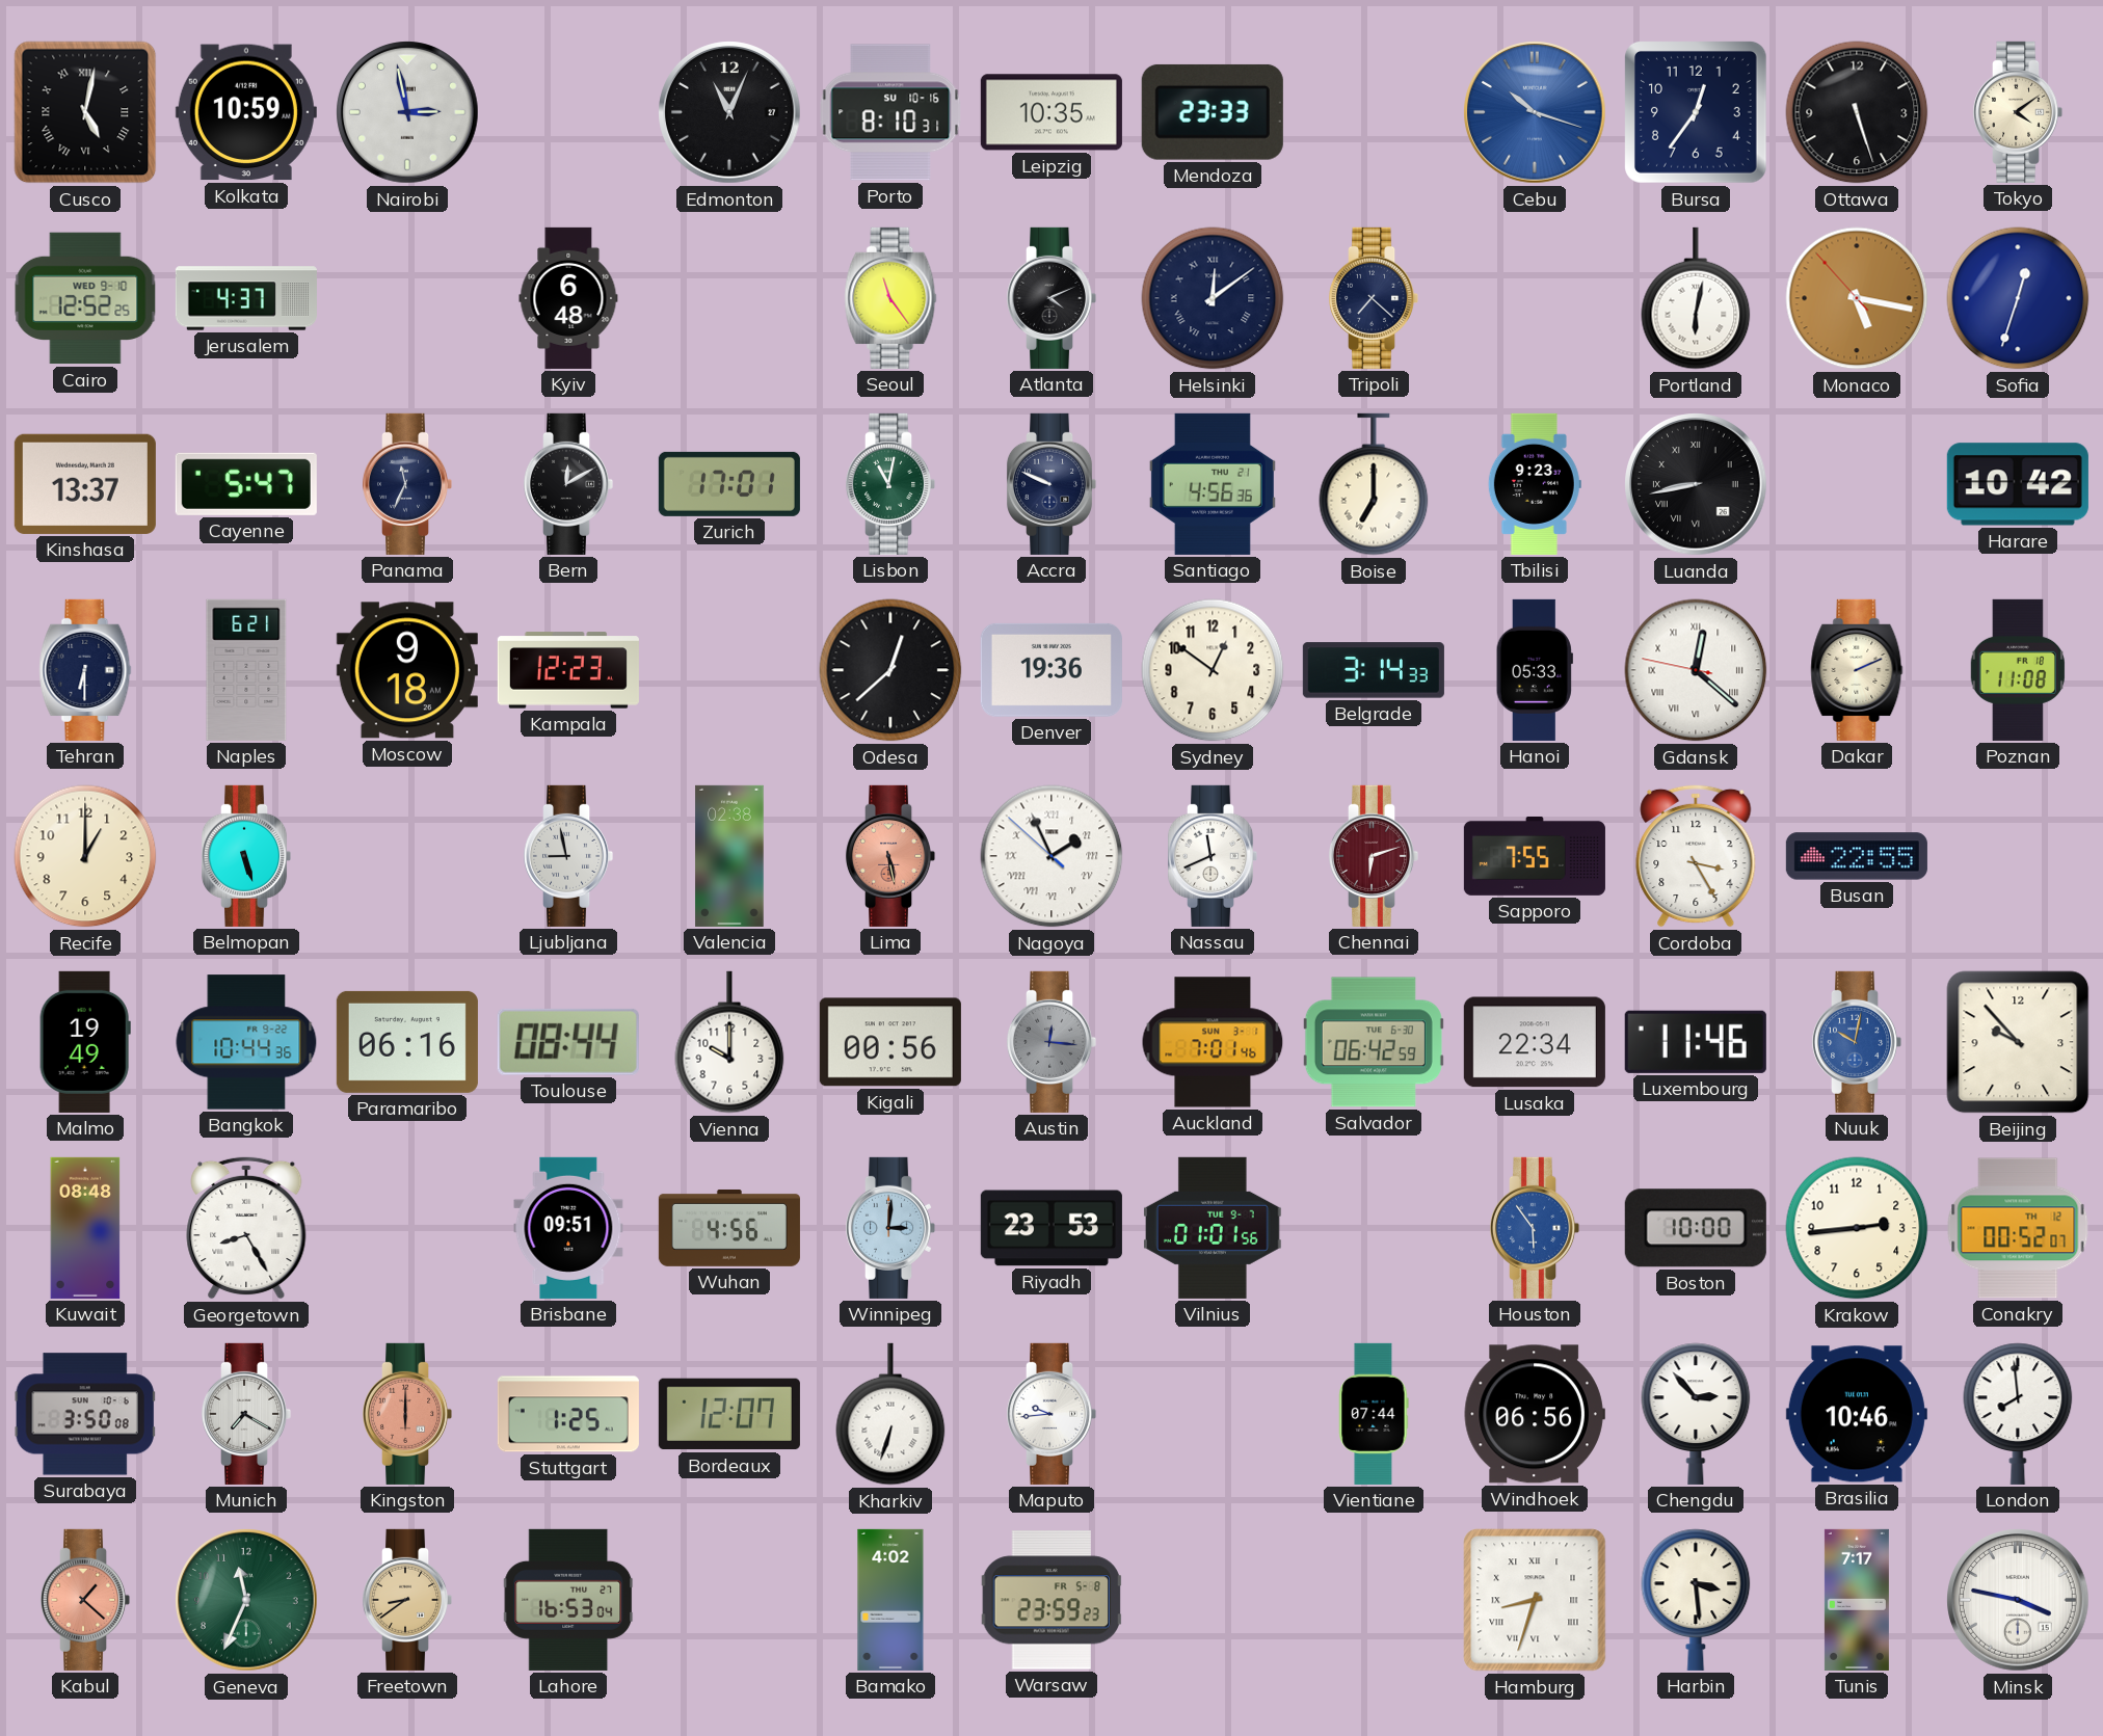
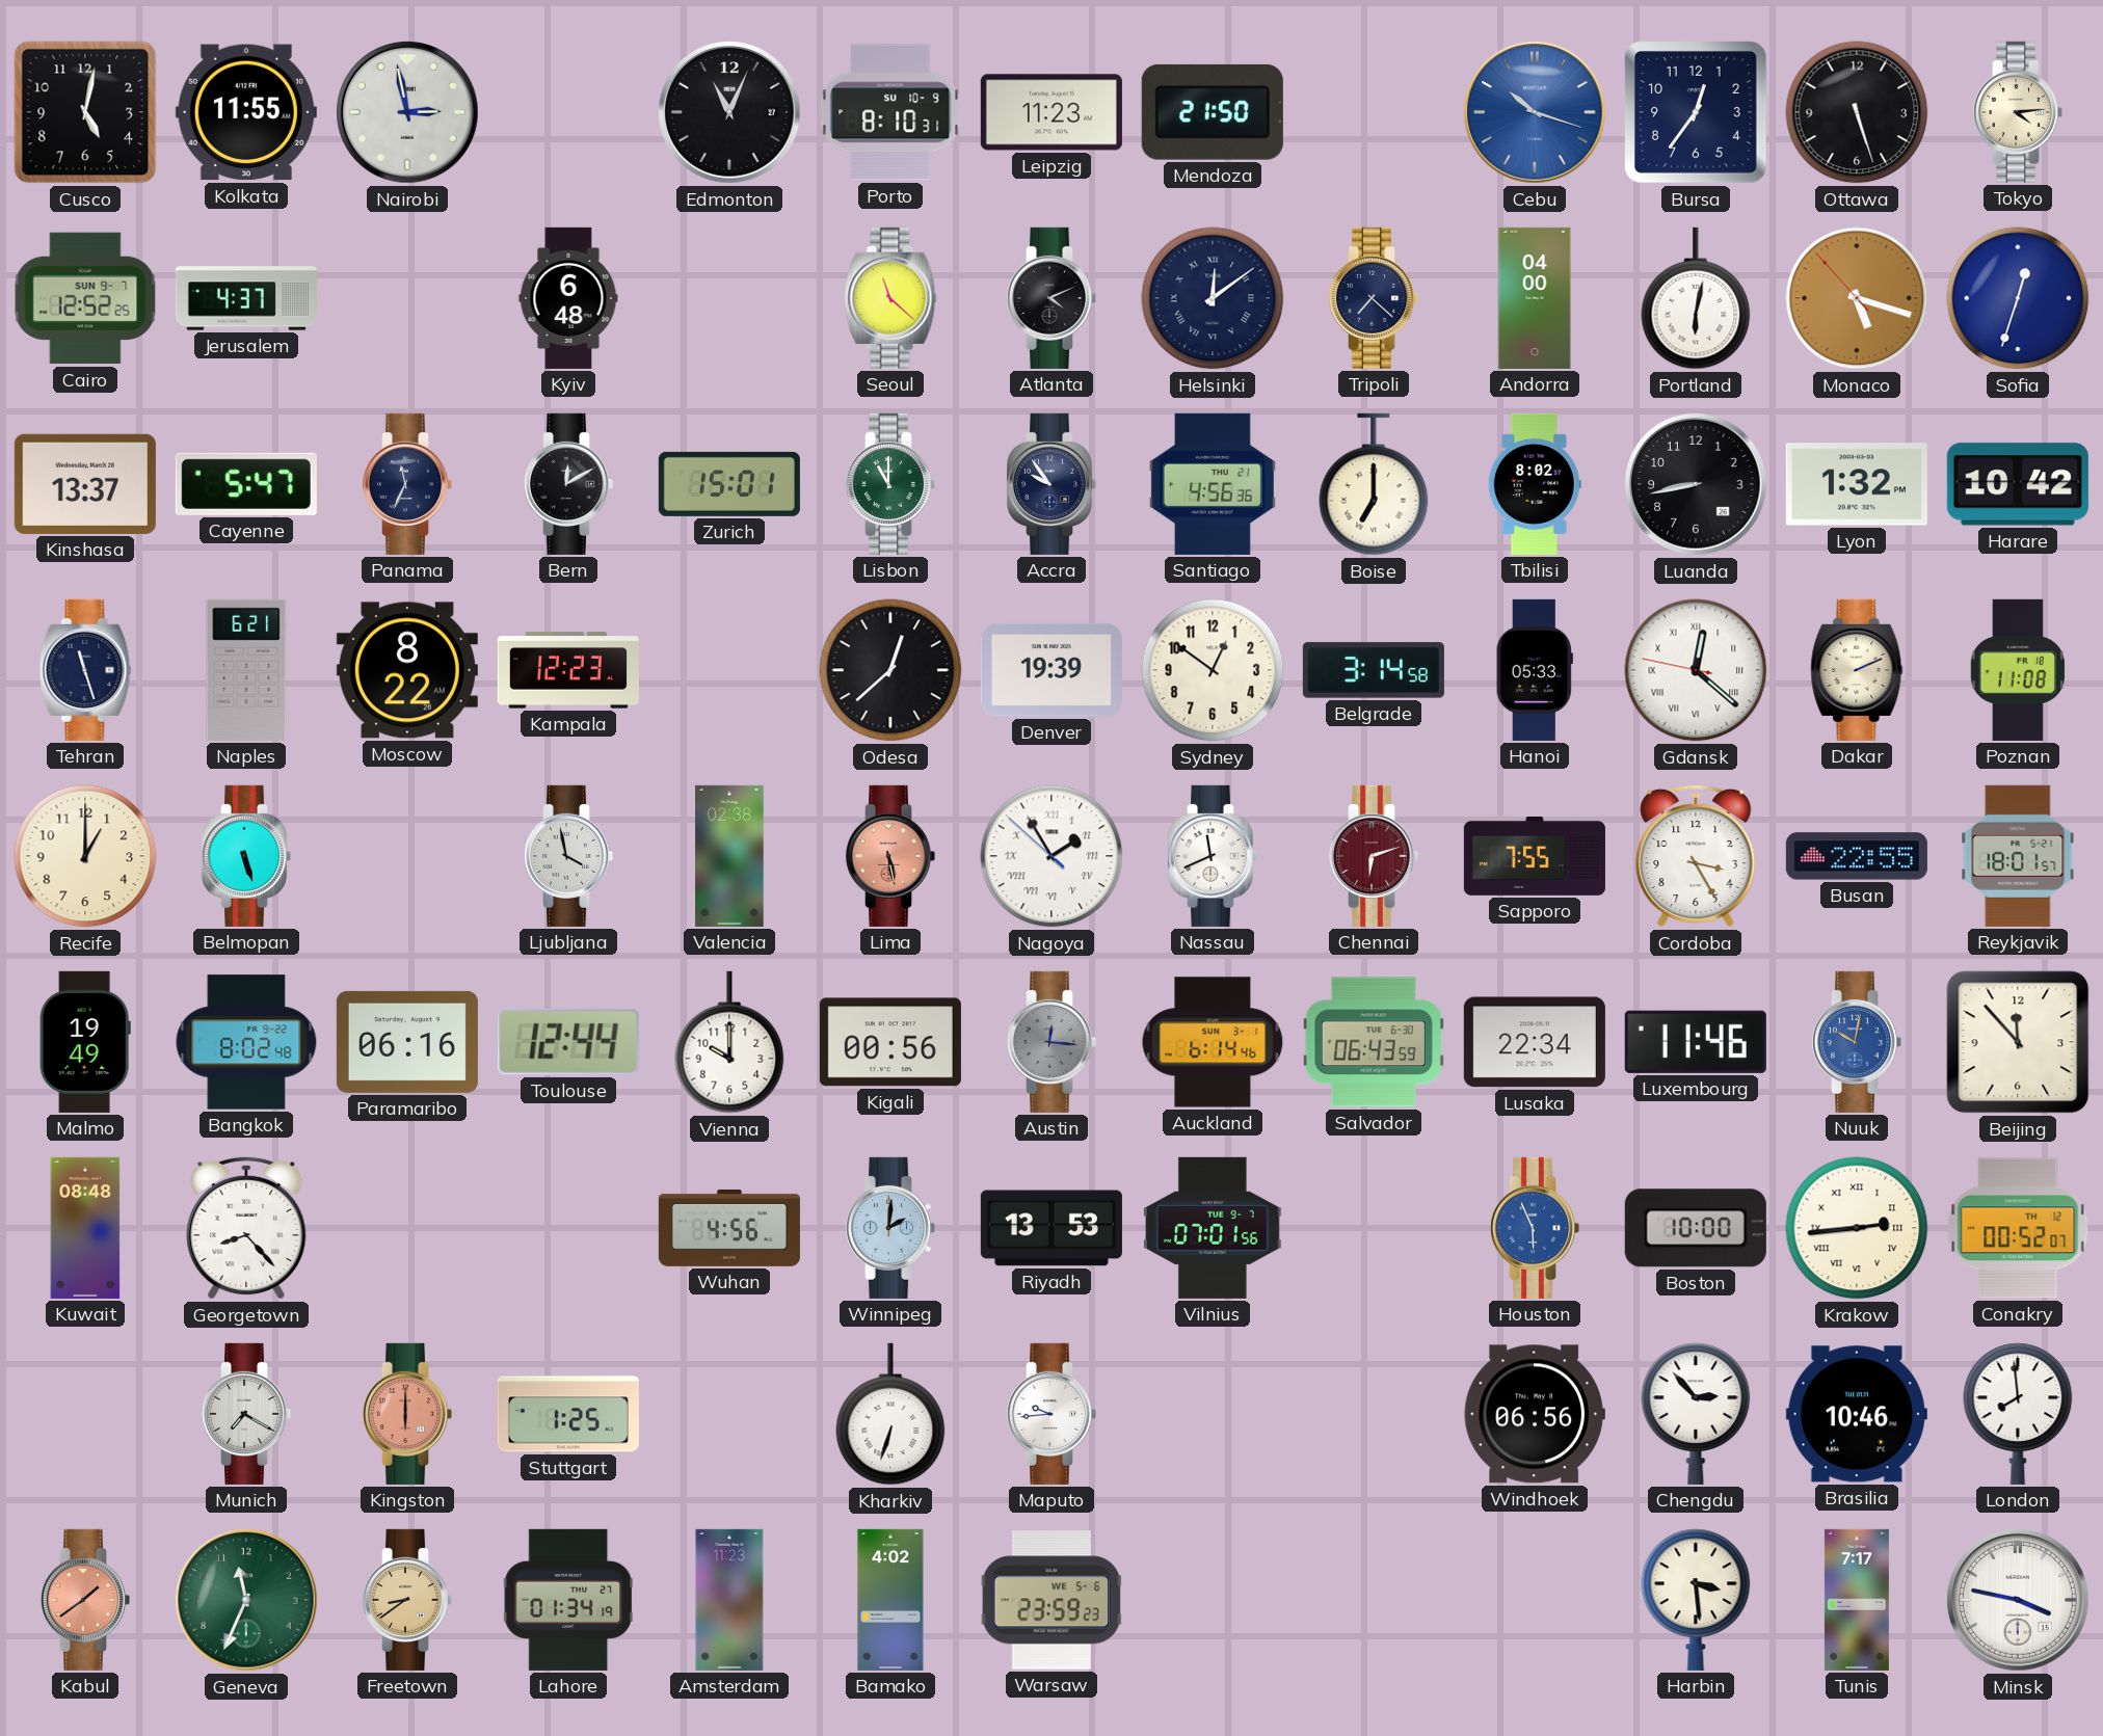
Cusco numerals: Roman -> Arabic (85, 112)
Kolkata: 10:59 -> 11:55 (246, 112)
Porto date: SU 10-16 -> SU 10-9 (890, 112)
Leipzig: 10:35 -> 11:23 (1051, 112)
Mendoza: 23:33 -> 21:50 (1213, 112)
Tokyo: 4:09 -> 4:14 (2018, 112)
Cairo date: WED 9-10 -> SUN 9-7 (85, 298)
Seoul: 11:24 -> 11:22 (890, 298)
Andorra: none -> 04:00 (1535, 298)
Monaco: 5:16 -> 5:17 (1857, 298)
Zurich: 17:01 -> 15:01 (729, 484)
Lisbon: 11:02 -> 11:00 (890, 484)
Accra: 9:49 -> 9:54 (1051, 484)
Tbilisi: 9:23 -> 8:02 (1535, 484)
Luanda numerals: Roman -> Arabic (1696, 484)
Lyon: none -> 1:32 (1857, 484)
Tehran: 6:30 -> 11:27 (85, 670)
Moscow: 9:18 -> 8:22 (407, 670)
Denver: 19:36 -> 19:39 (1051, 670)
Belgrade: 3:14:33 -> 3:14:58 (1374, 670)
Ljubljana: 8:58 -> 3:58 (568, 856)
Nagoya: 1:55 -> 1:54 (1051, 856)
Reykjavik: none -> 18:01 (2018, 856)
Bangkok: 10:44 -> 8:02 (246, 1042)
Toulouse: 08:44 -> 12:44 (568, 1042)
Auckland: 7:01 -> 6:14 (1213, 1042)
Salvador: 06:42 -> 06:43 (1374, 1042)
Beijing: 9:53 -> 11:53 (2018, 1042)
Georgetown: 8:25 -> 8:23 (246, 1228)
Brisbane: 09:51 -> none (568, 1228)
Winnipeg: 3:01 -> 2:01 (890, 1228)
Riyadh: 23:53 -> 13:53 (1051, 1228)
Vilnius: 01:01 -> 07:01 (1213, 1228)
Houston: 5:54 -> 5:56 (1535, 1228)
Krakow numerals: Arabic -> Roman (1857, 1228)
Surabaya: 3:50 -> none (85, 1414)
Bordeaux: 12:07 -> none (729, 1414)
Vientiane: 07:44 -> none (1374, 1414)
Kabul: 1:22 -> 1:39 (85, 1600)
Lahore: 16:53 -> 01:34 (568, 1600)
Amsterdam: none -> 11:23 (729, 1600)
Warsaw date: FR 5-8 -> WE 5-6 (1051, 1600)
Hamburg: 8:33 -> none (1535, 1600)
